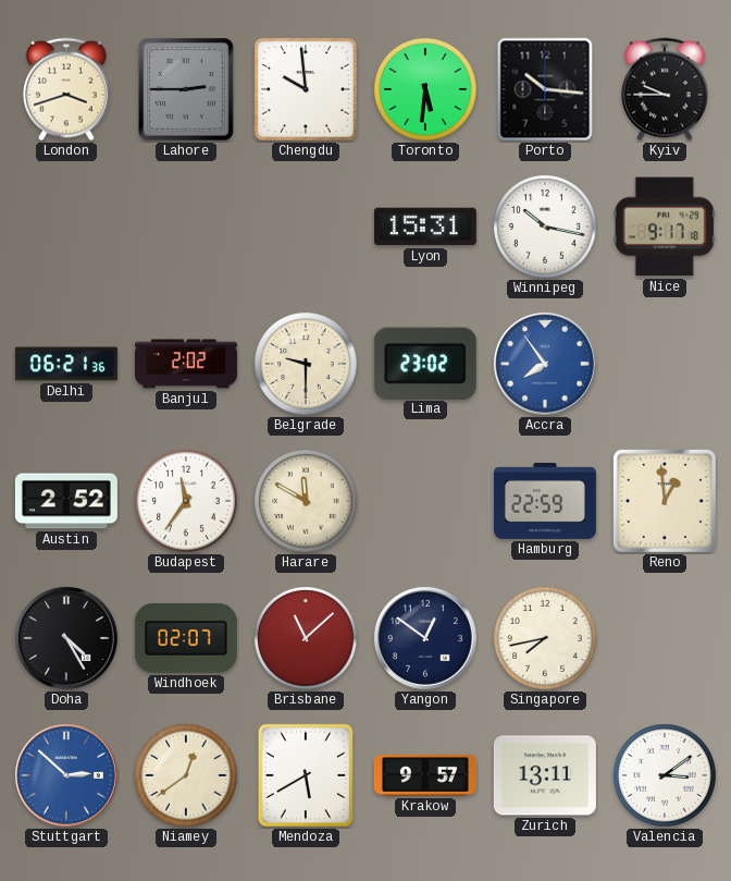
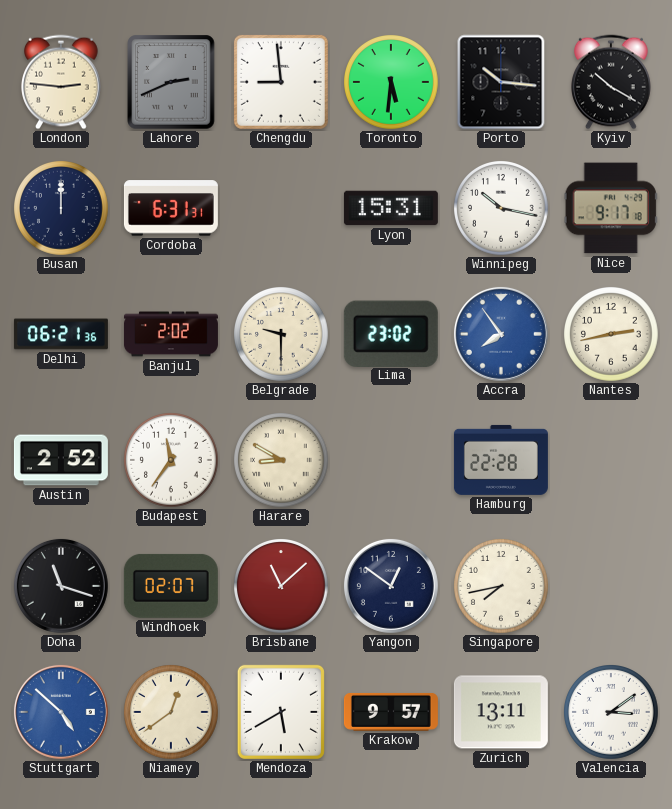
London: 3:42 -> 2:46 (62, 82)
Lahore: 2:45 -> 2:41 (171, 82)
Chengdu: 9:59 -> 8:59 (281, 82)
Kyiv: 9:45 -> 10:20 (612, 82)
Busan: none -> 12:00 (62, 209)
Cordoba: none -> 6:31 (171, 208)
Nantes: none -> 2:43 (612, 335)
Harare: 11:50 -> 8:50 (282, 461)
Hamburg: 22:59 -> 22:28 (501, 460)
Reno: 12:59 -> none (665, 501)
Doha: 4:25 -> 11:18 (61, 586)
Stuttgart: 2:52 -> 4:52 (61, 712)
